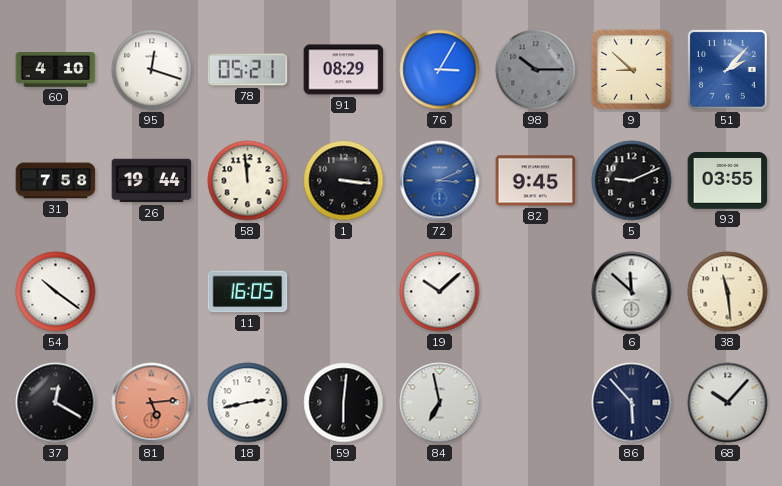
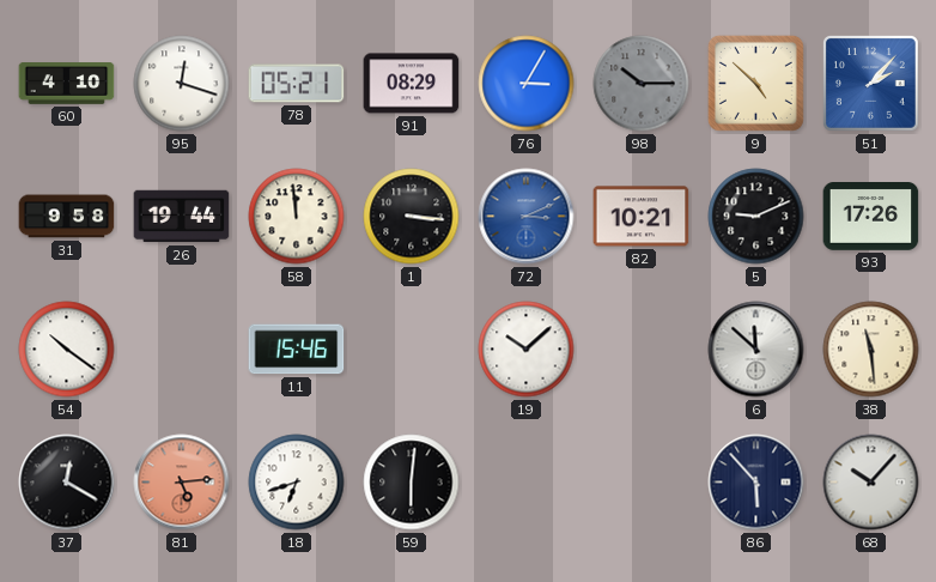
9: 8:52 -> 4:52 (755, 83)
31: 7:58 -> 9:58 (67, 217)
82: 9:45 -> 10:21 (642, 217)
93: 03:55 -> 17:26 (871, 217)
11: 16:05 -> 15:46 (297, 350)
18: 2:43 -> 6:42 (297, 483)
84: 6:58 -> none (440, 403)
